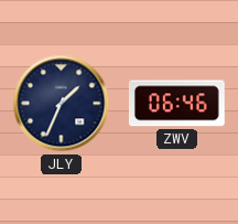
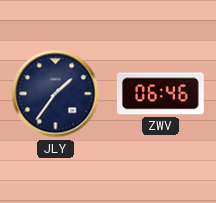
JLY: 1:34 -> 1:36 (56, 94)
